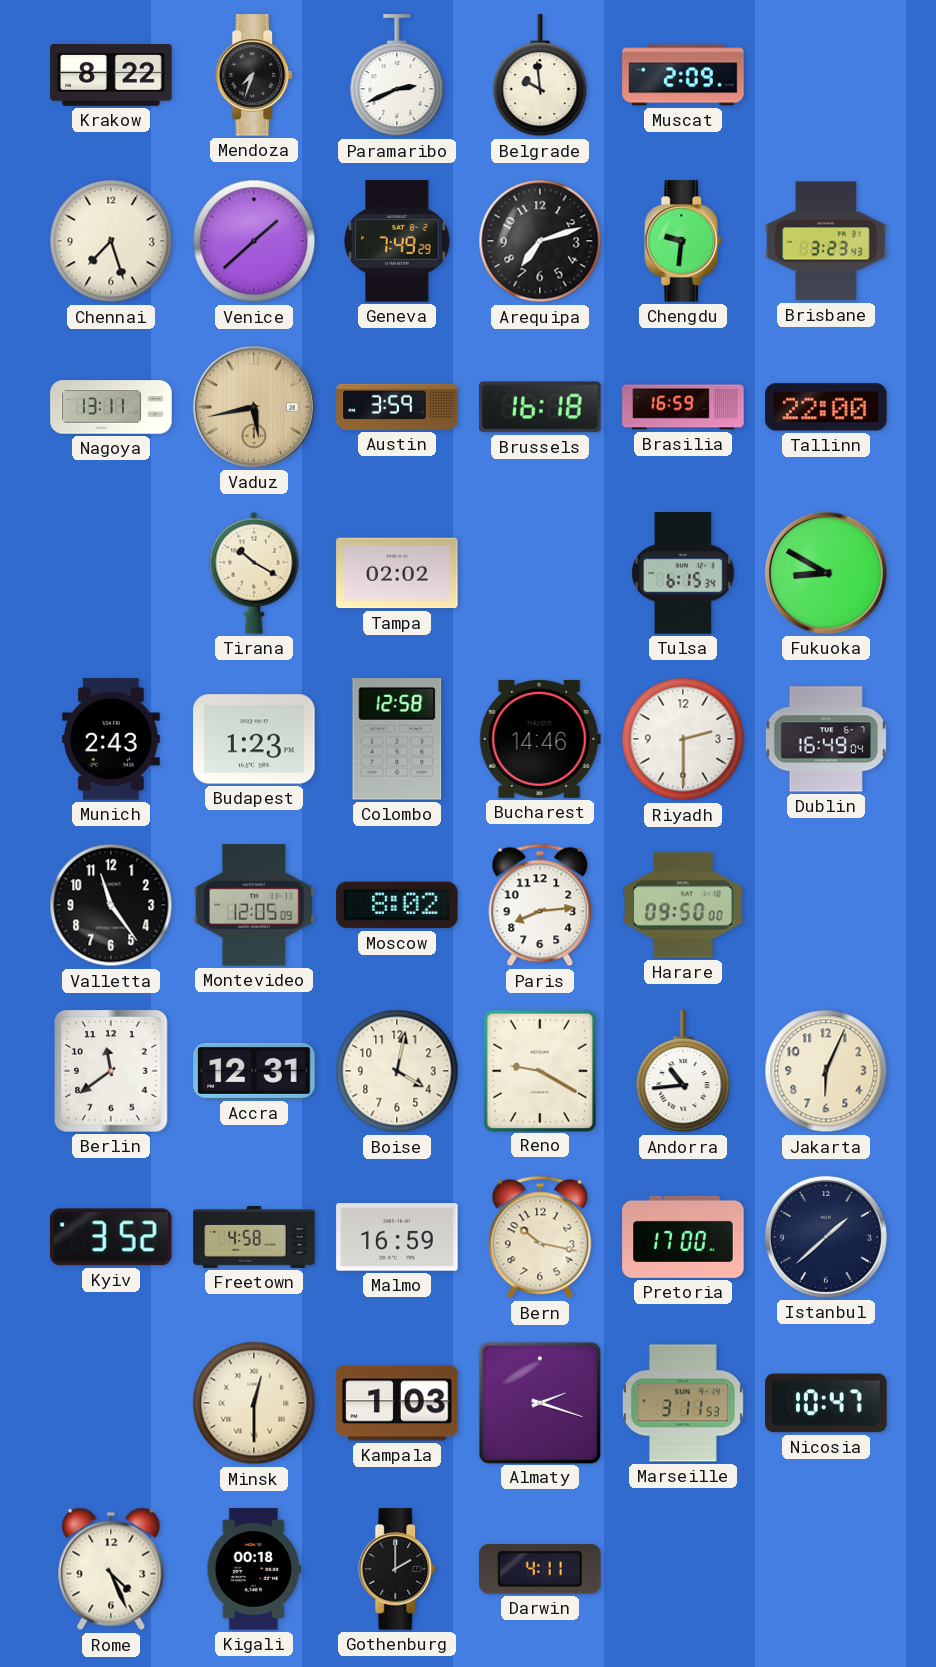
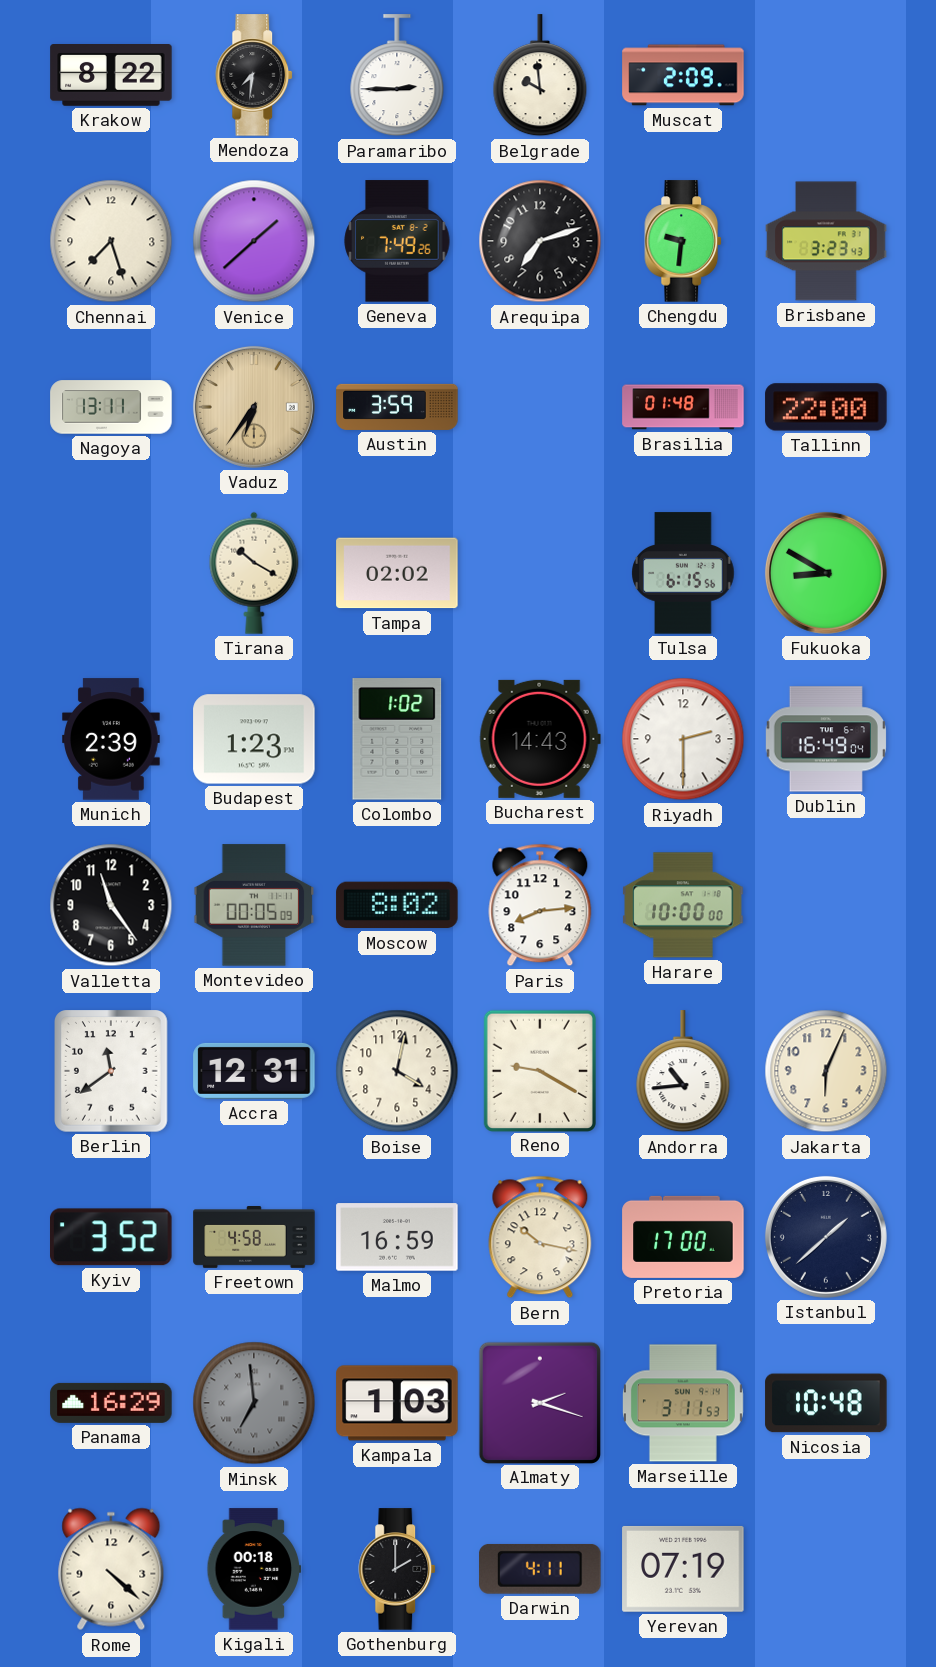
Mendoza: 7:33 -> 7:31 (255, 75)
Paramaribo: 2:41 -> 2:45 (397, 76)
Geneva: 7:49:29 -> 7:49:26 (397, 241)
Vaduz: 5:43 -> 6:36 (254, 407)
Brussels: 16:18 -> none (540, 407)
Brasilia: 16:59 -> 01:48 (683, 407)
Tulsa: 6:15:34 -> 6:15:56 (683, 573)
Munich: 2:43 -> 2:39 (112, 739)
Colombo: 12:58 -> 1:02 (397, 739)
Bucharest: 14:46 -> 14:43 (540, 739)
Montevideo: 12:05 -> 00:05 (254, 905)
Harare: 09:50 -> 10:00 (683, 905)
Panama: none -> 16:29 (111, 1403)
Minsk: 12:30 -> 6:59 (254, 1403)
Minsk dial: cream -> grey (254, 1403)
Nicosia: 10:47 -> 10:48 (826, 1403)
Rome: 4:26 -> 4:22 (111, 1569)
Yerevan: none -> 07:19 (683, 1569)
